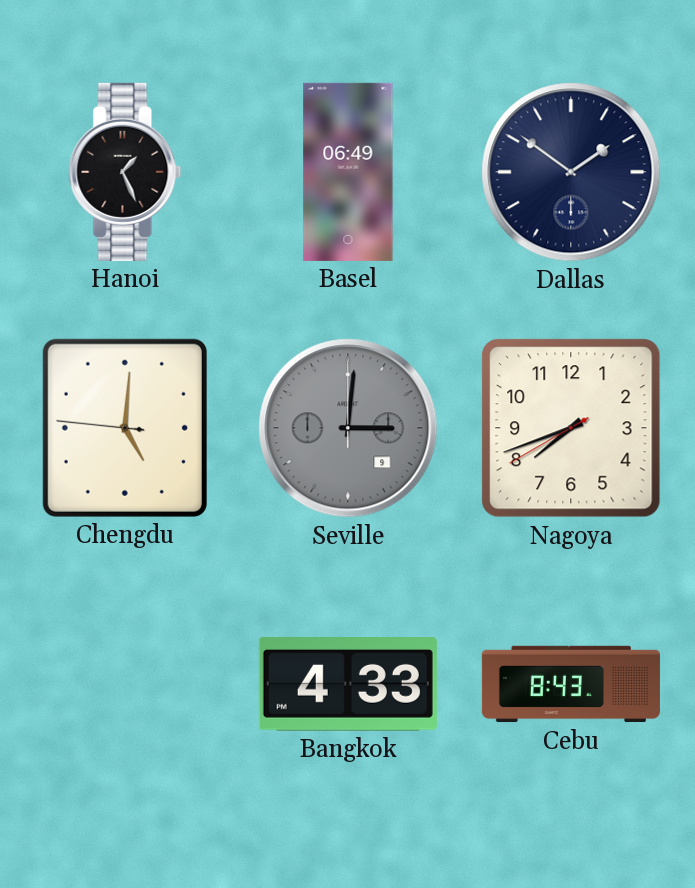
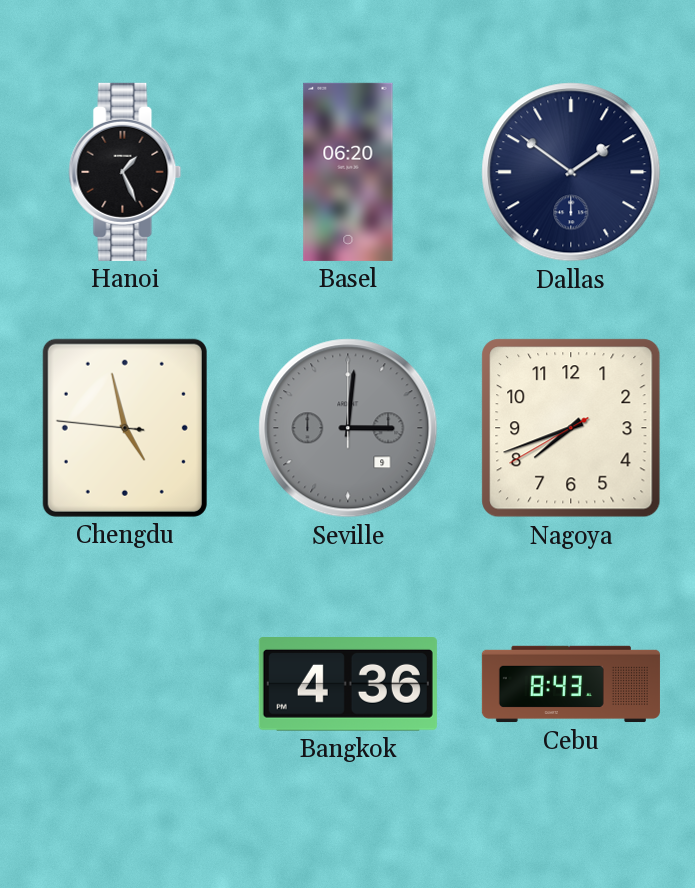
Basel: 06:49 -> 06:20 (348, 172)
Chengdu: 5:00 -> 4:57 (125, 428)
Bangkok: 4:33 -> 4:36 (348, 685)
